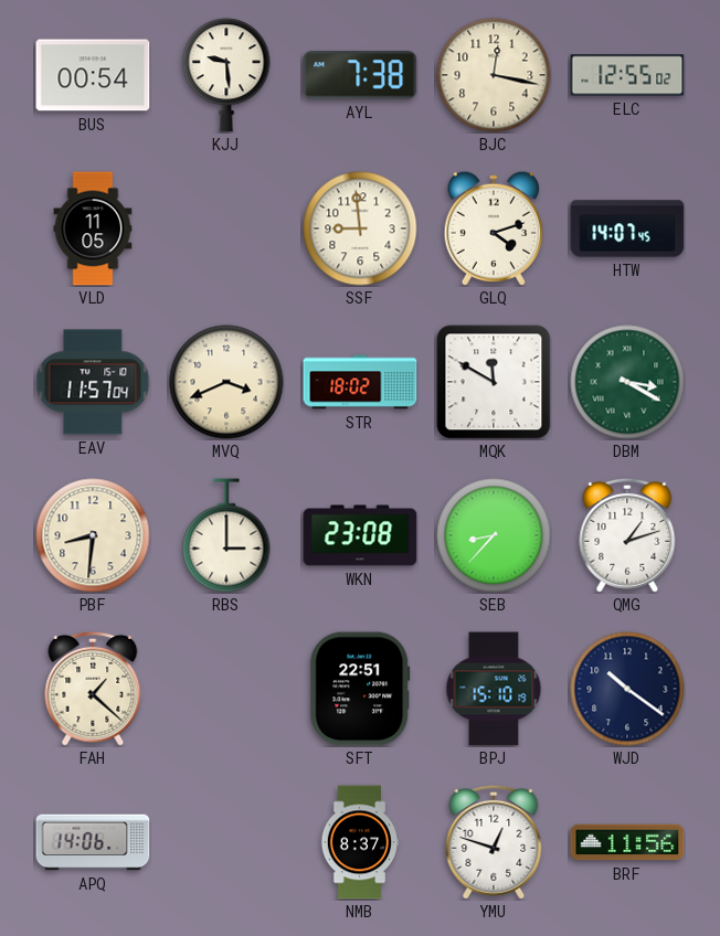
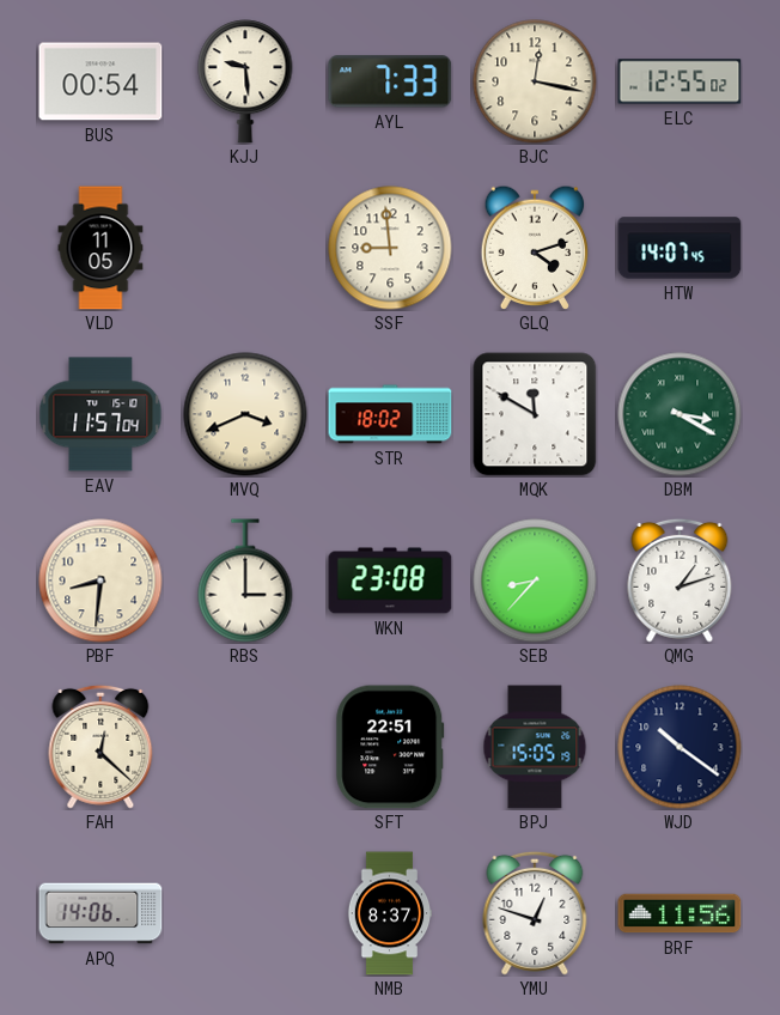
AYL: 7:38 -> 7:33 (390, 81)
FAH: 1:22 -> 12:22 (100, 747)
BPJ: 15:10 -> 15:05 (535, 747)
